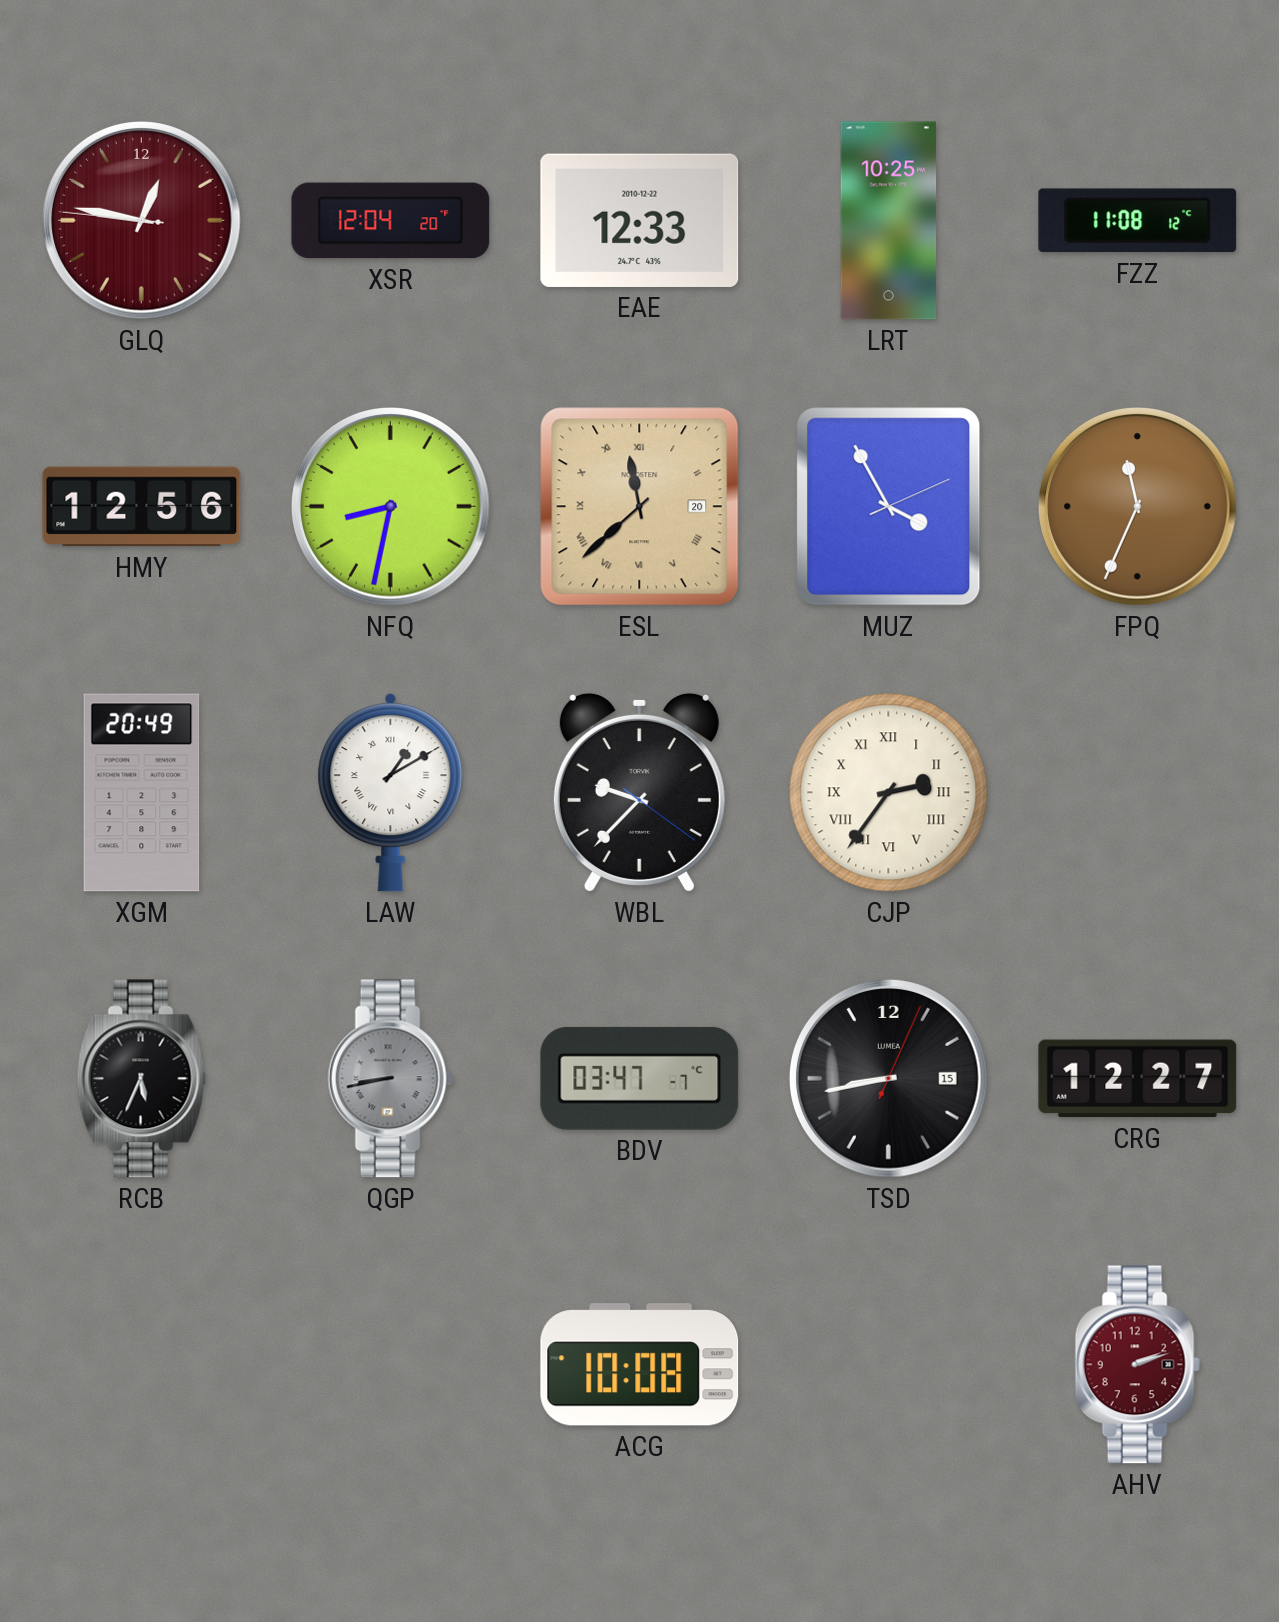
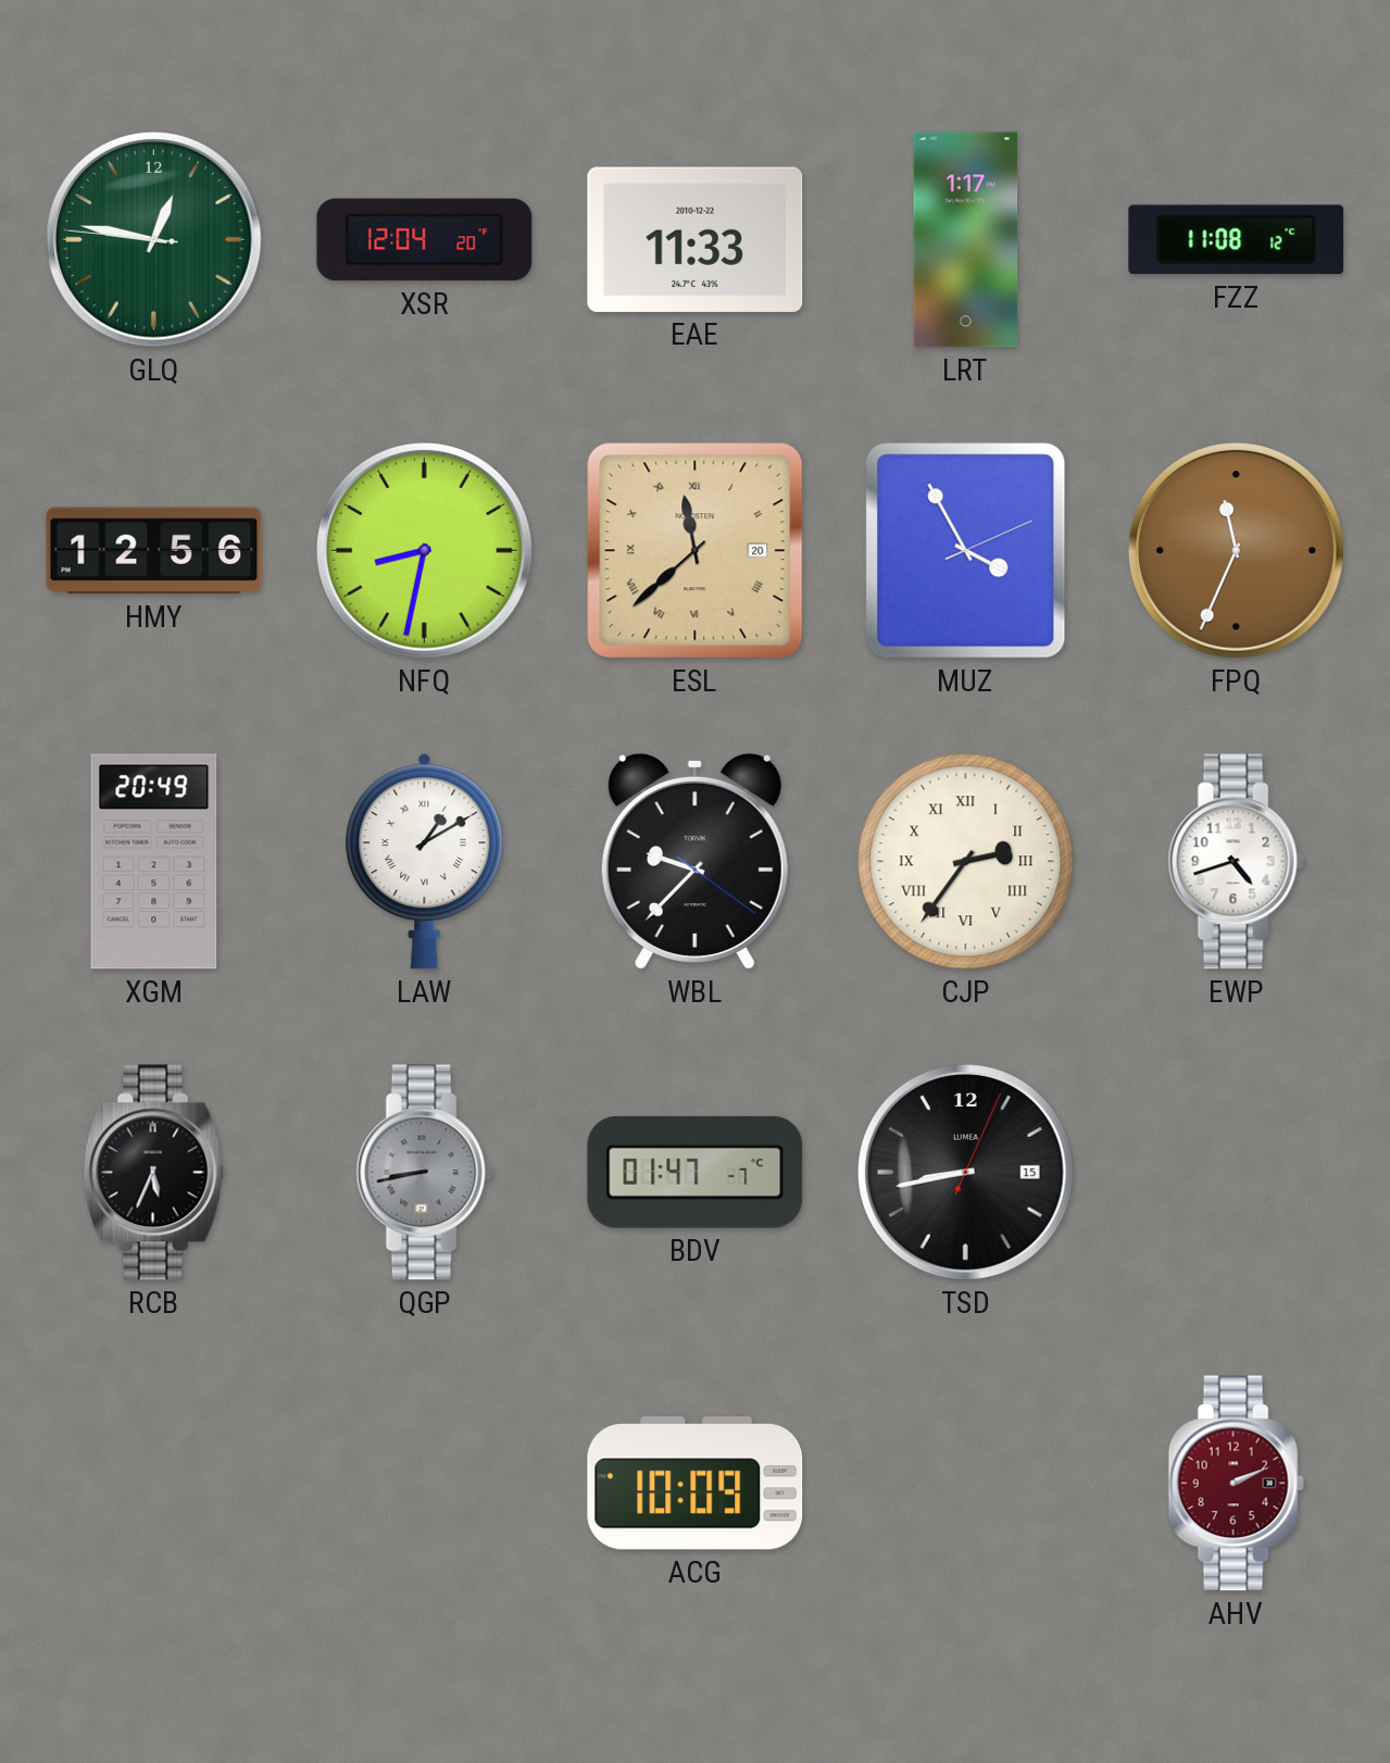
GLQ dial: burgundy -> green (154, 240)
EAE: 12:33 -> 11:33 (696, 239)
LRT: 10:25 -> 1:17 (966, 240)
EWP: none -> 4:42 (1236, 862)
BDV: 03:47 -> 01:47 (696, 1172)
CRG: 12:27 -> none (1138, 1079)
ACG: 10:08 -> 10:09 (696, 1484)
AHV: 2:12 -> 2:11 (1236, 1484)
